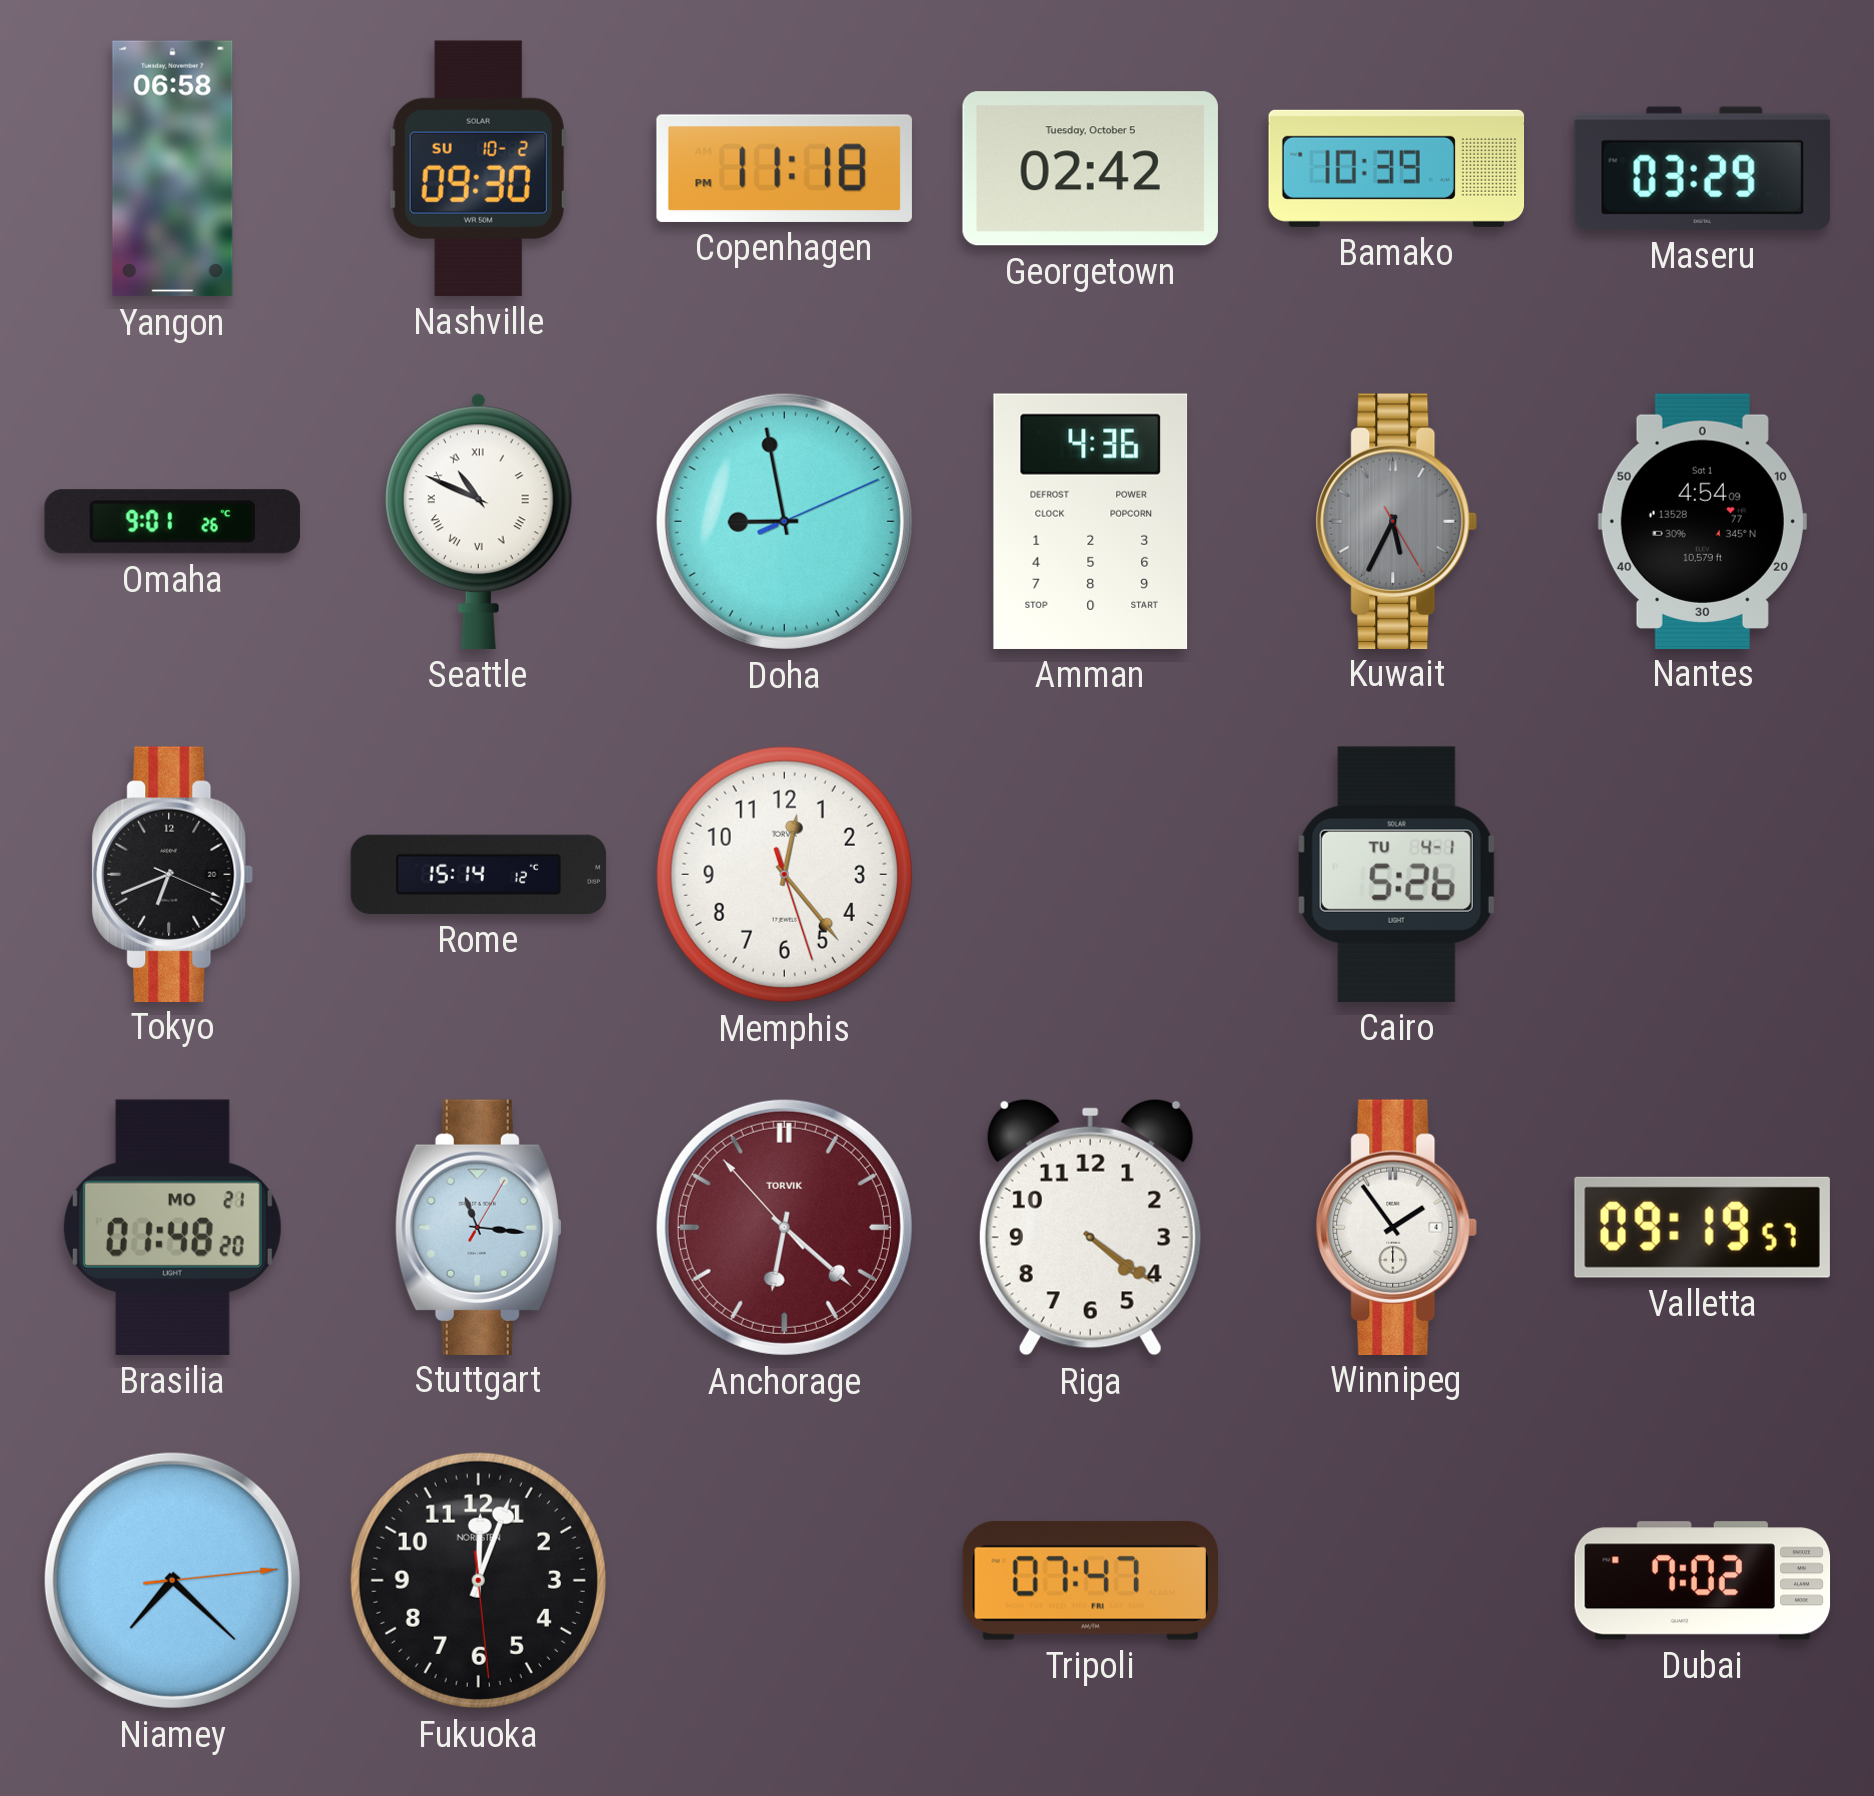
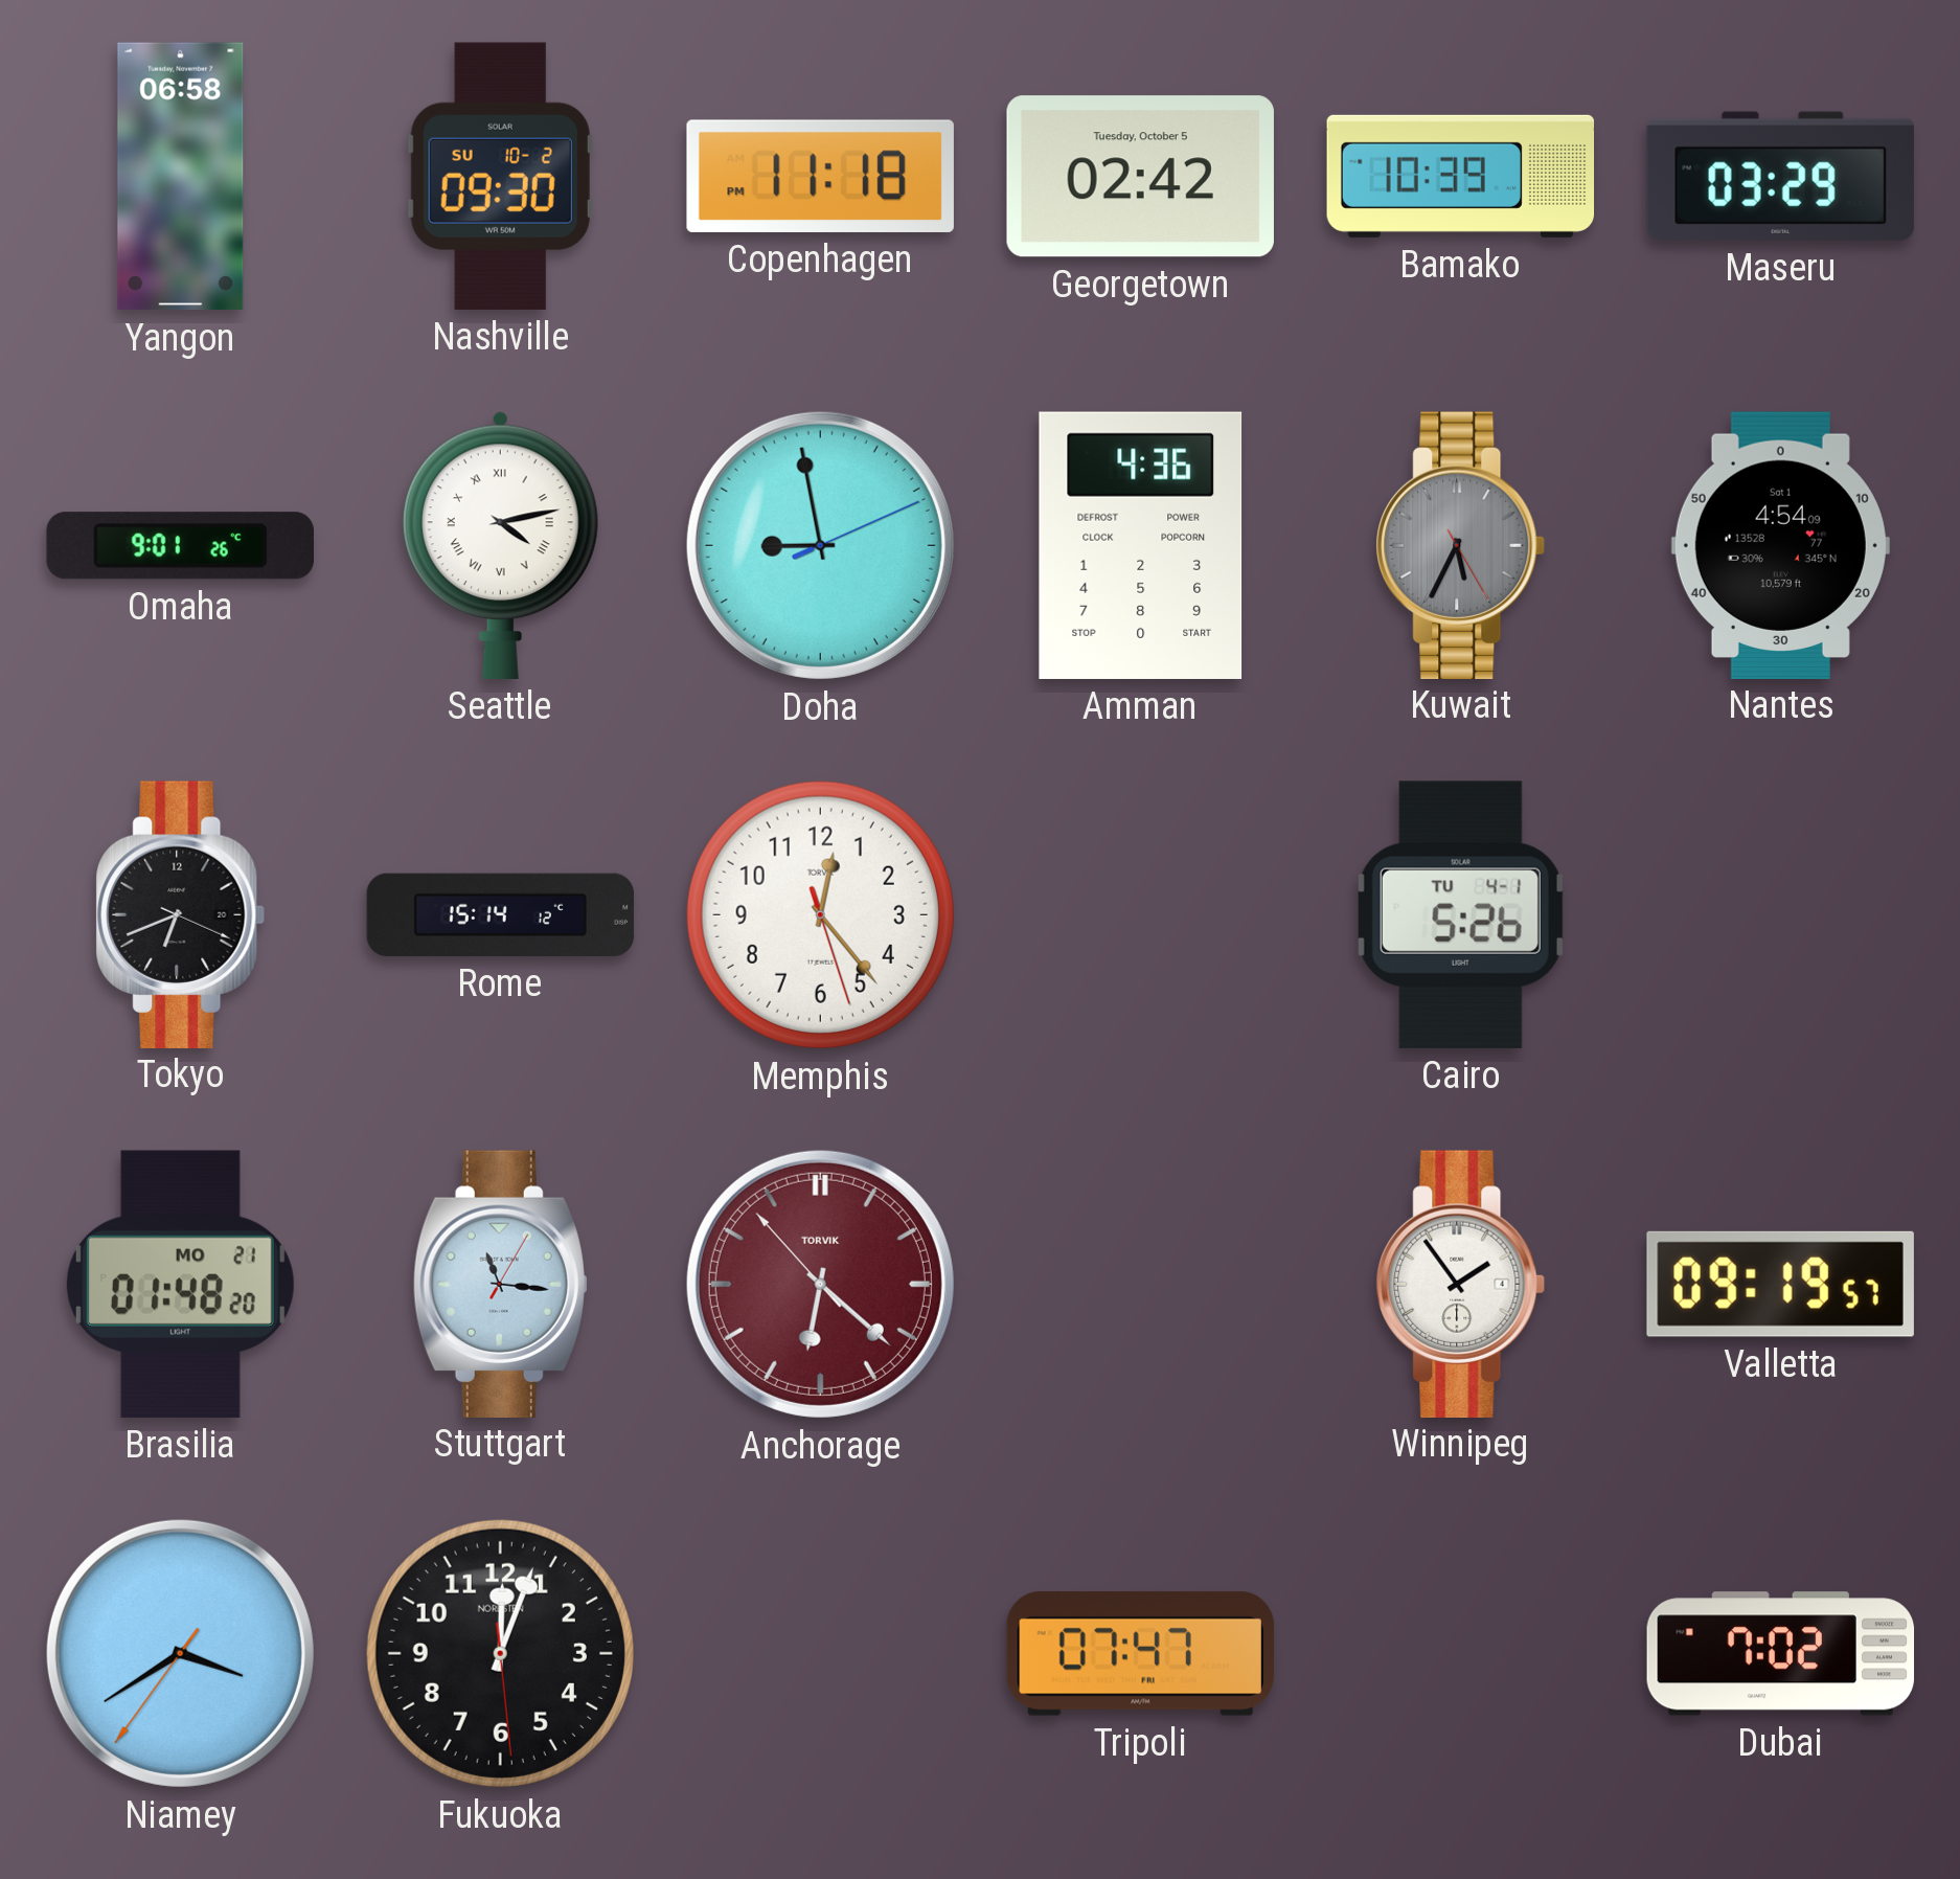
Seattle: 10:49 -> 4:13 (500, 545)
Riga: 4:21 -> none (1090, 1227)
Niamey: 7:22 -> 3:39 (180, 1653)
